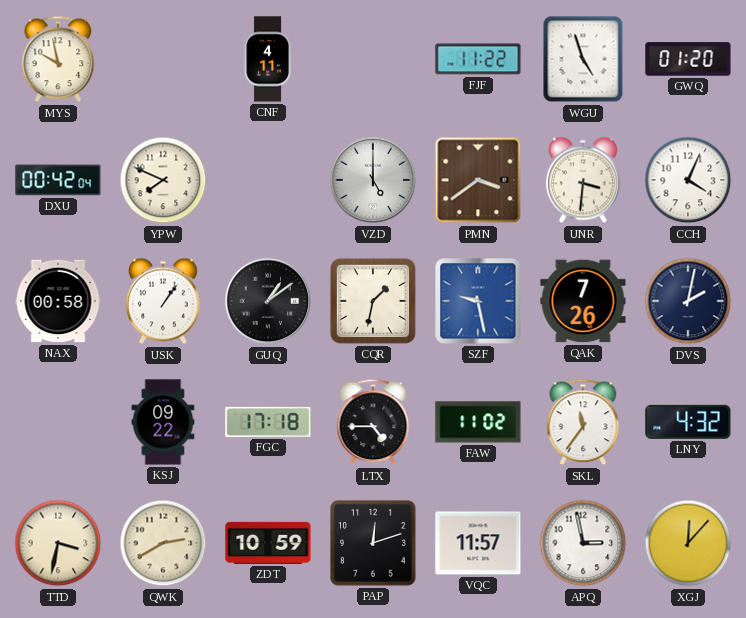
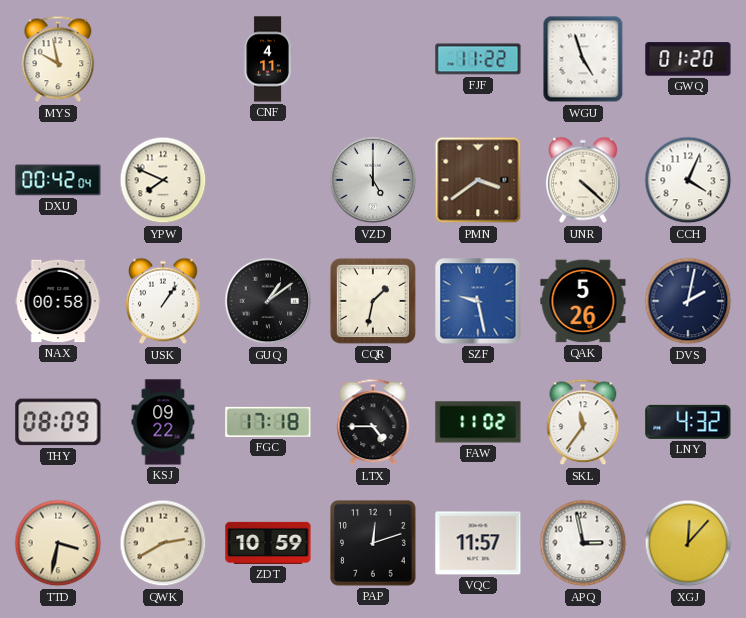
UNR: 3:31 -> 4:22 (583, 180)
QAK: 7:26 -> 5:26 (583, 301)
THY: none -> 08:09 (58, 422)
